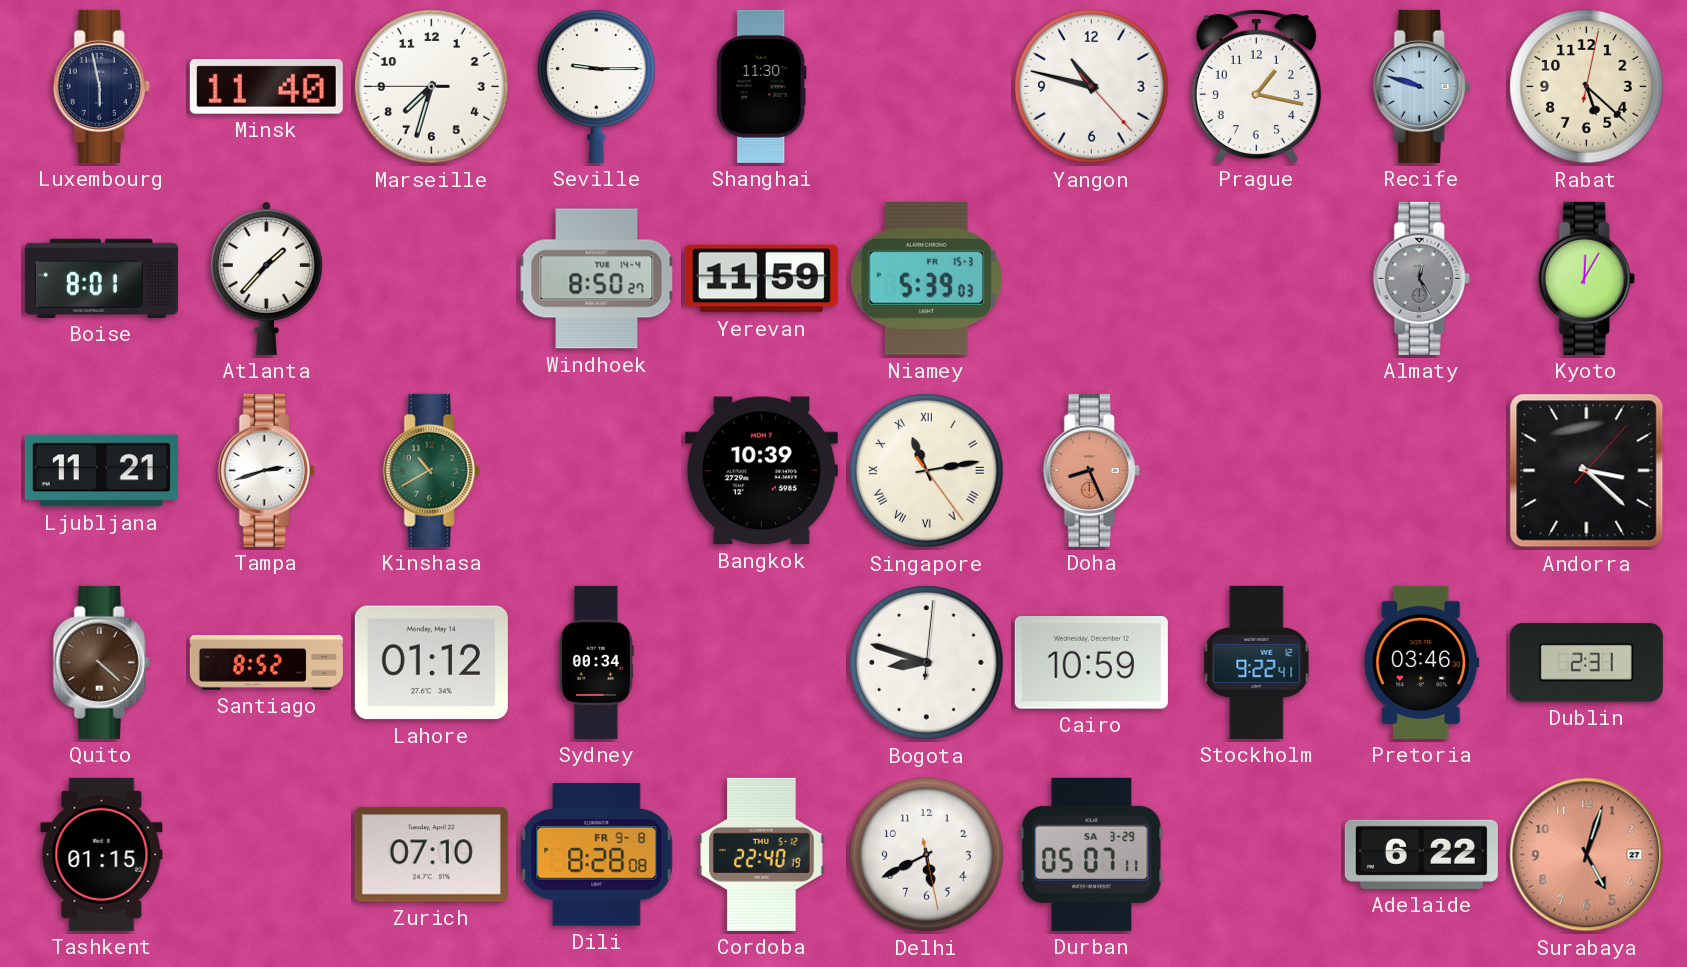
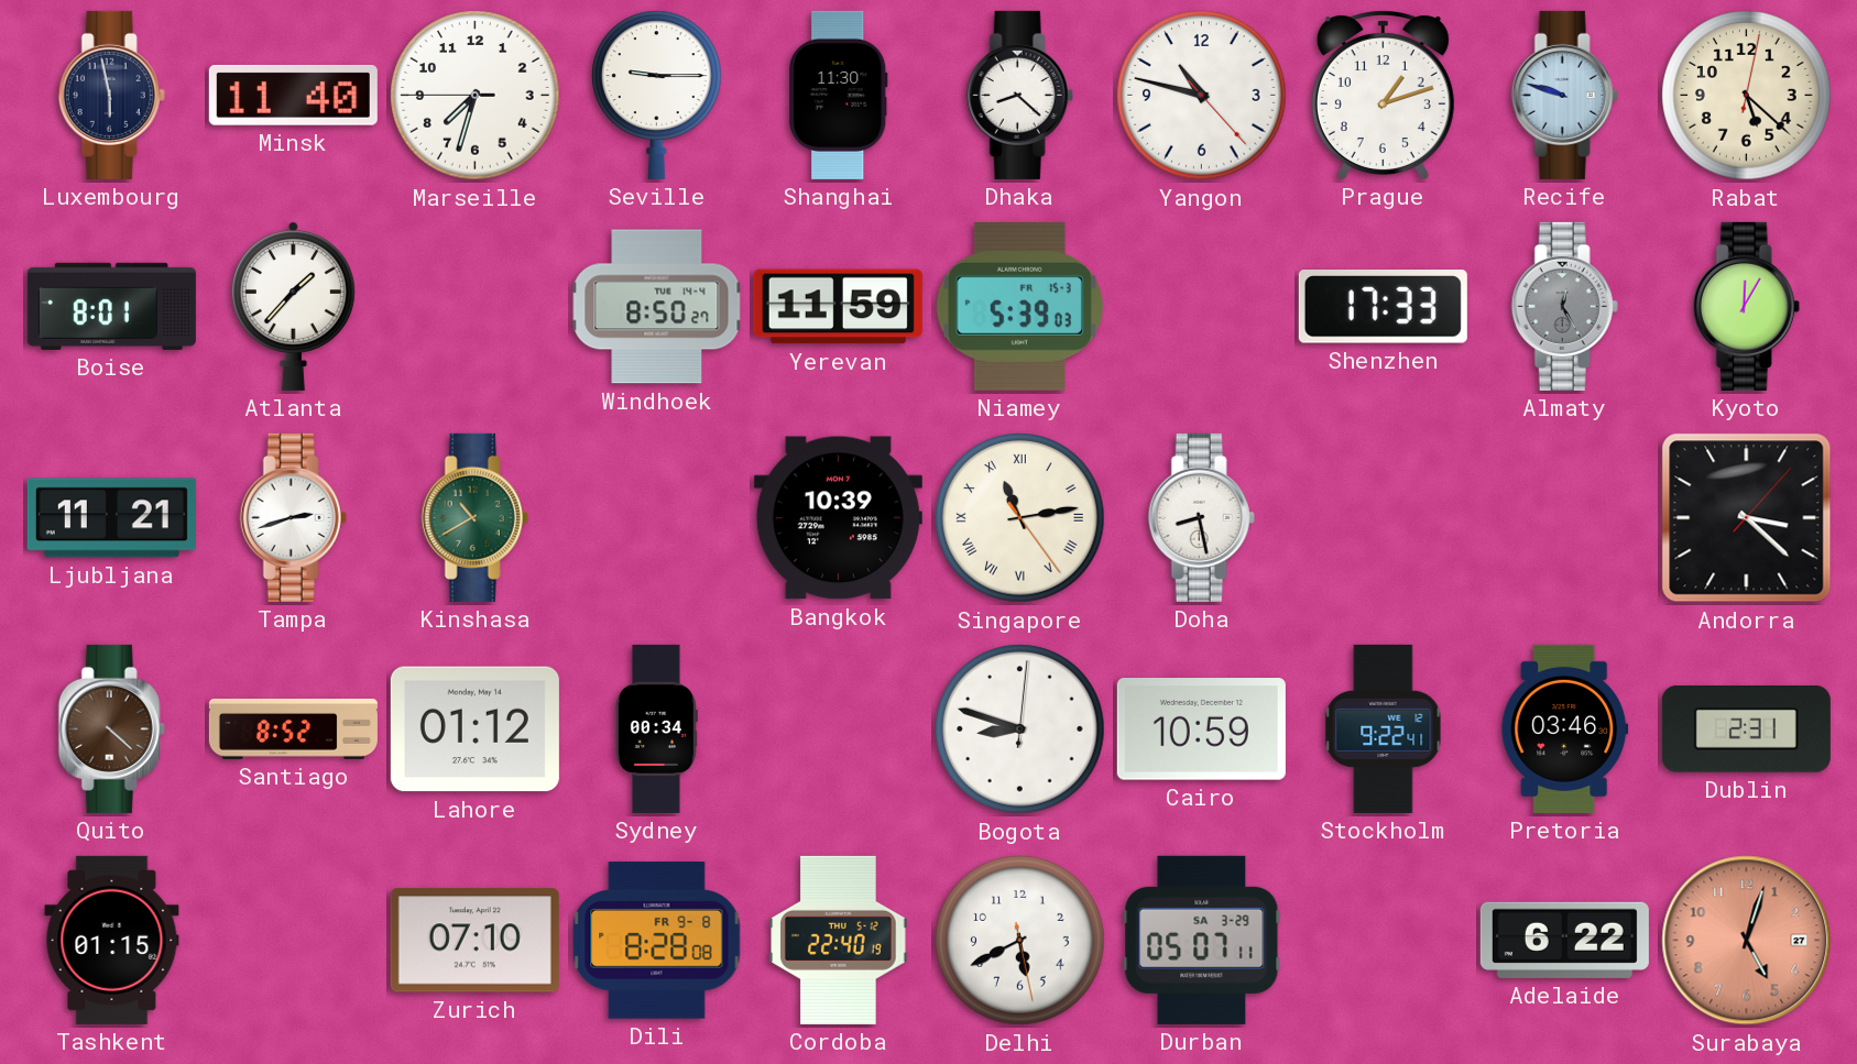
Dhaka: none -> 8:22 (1019, 95)
Prague: 1:17 -> 1:12 (1383, 95)
Shenzhen: none -> 17:33 (1383, 307)
Doha: 8:26 -> 8:28 (1201, 517)
Doha dial: salmon -> white (1201, 517)
